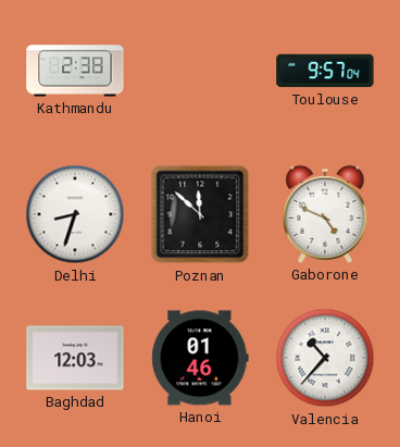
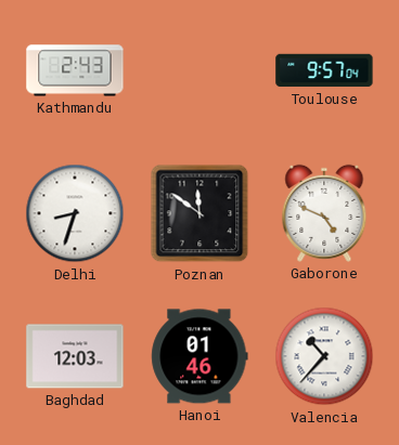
Kathmandu: 2:38 -> 2:43 (75, 70)
Poznan: 11:52 -> 11:51 (200, 213)
